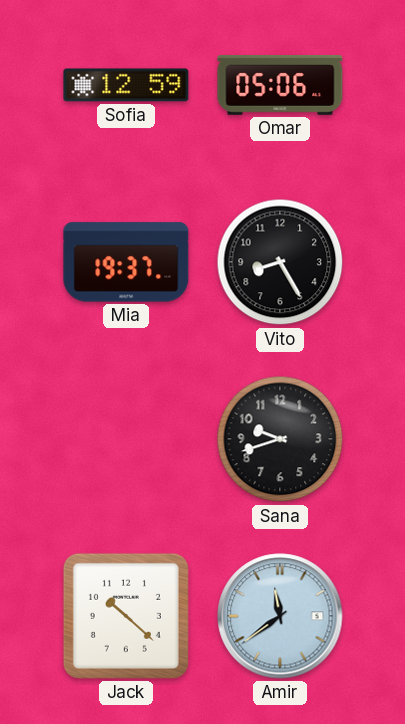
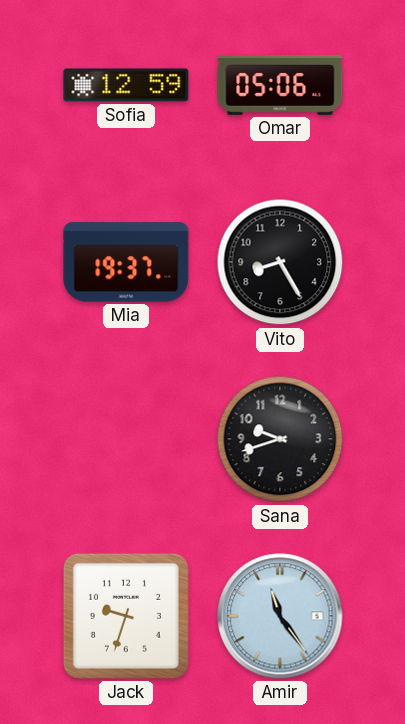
Jack: 10:22 -> 9:33 (126, 616)
Amir: 11:39 -> 11:24 (280, 616)
